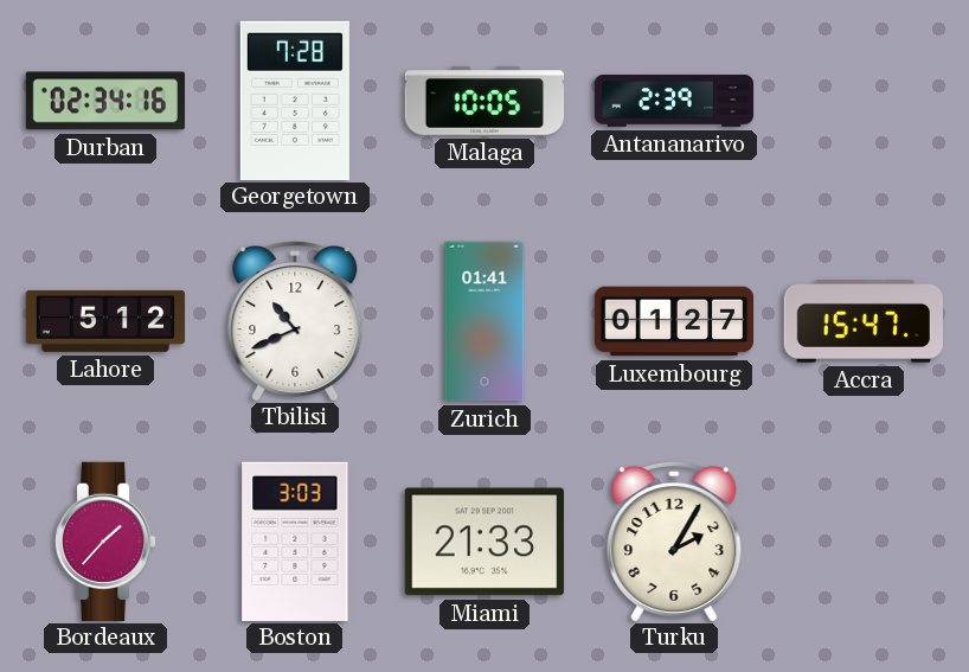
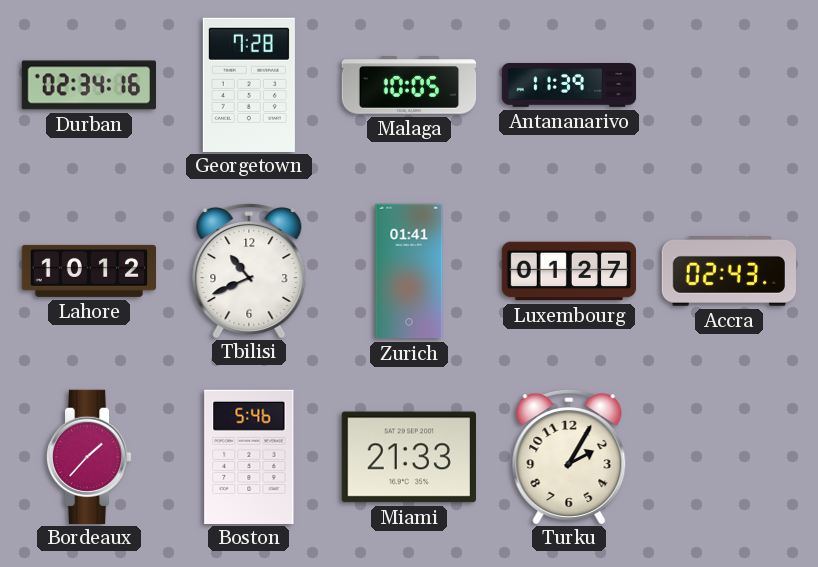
Antananarivo: 2:39 -> 11:39 (569, 85)
Lahore: 5:12 -> 10:12 (89, 271)
Accra: 15:47 -> 02:43 (728, 272)
Boston: 3:03 -> 5:46 (249, 456)
